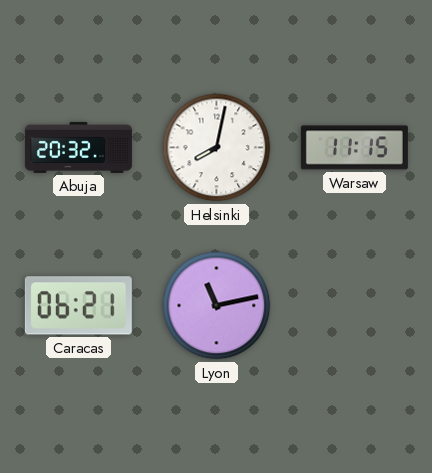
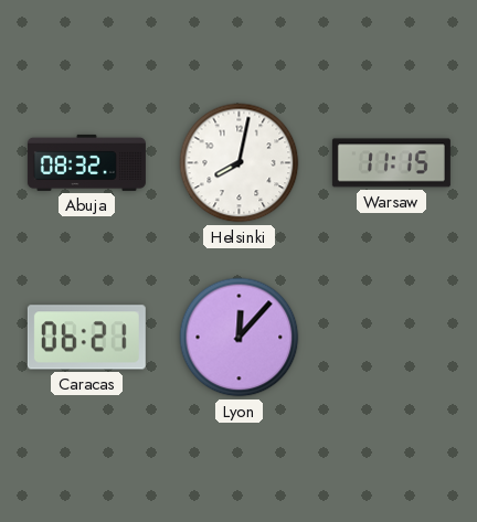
Abuja: 20:32 -> 08:32 (86, 162)
Lyon: 11:13 -> 12:07 (240, 338)
